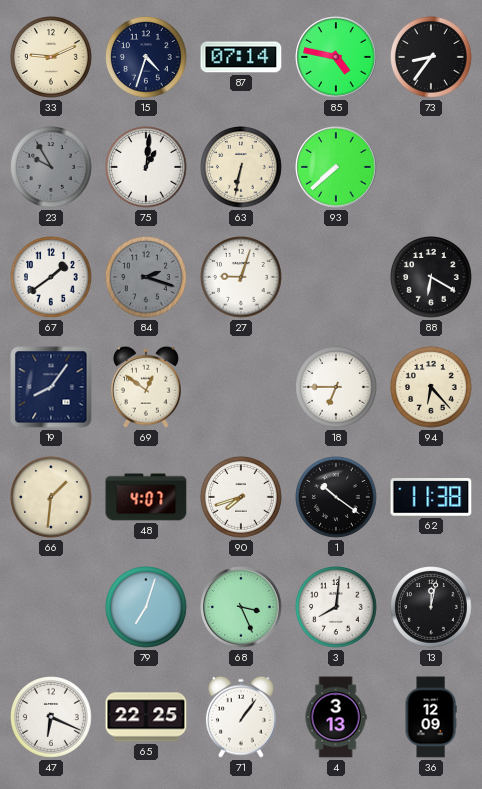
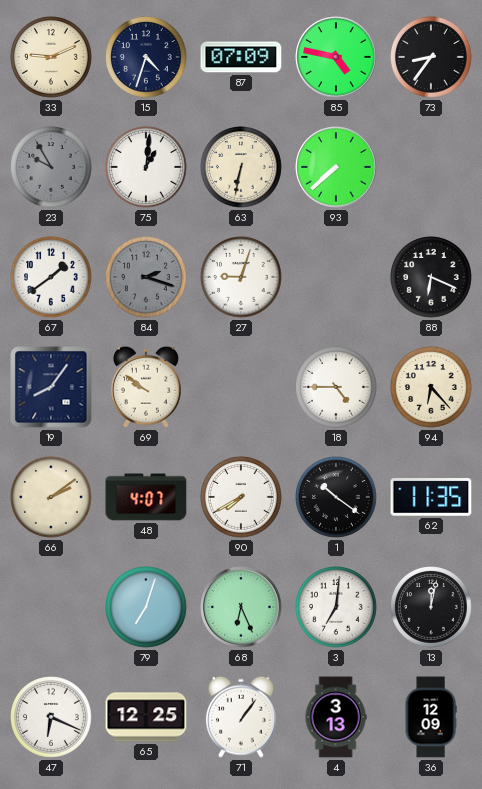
87: 07:14 -> 07:09 (241, 57)
88: 6:20 -> 6:19 (432, 278)
69: 12:51 -> 9:51 (146, 387)
18: 6:45 -> 4:45 (337, 388)
66: 1:31 -> 2:09 (52, 498)
90: 7:42 -> 7:40 (242, 498)
62: 11:38 -> 11:35 (431, 497)
68: 3:26 -> 6:26 (241, 607)
3: 8:01 -> 7:01 (337, 608)
65: 22:25 -> 12:25 (146, 717)
